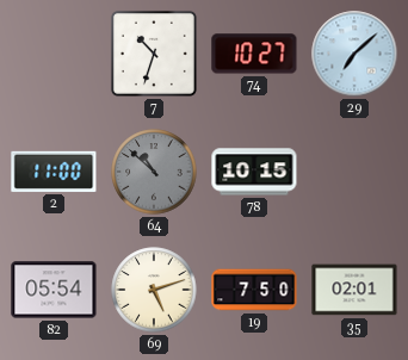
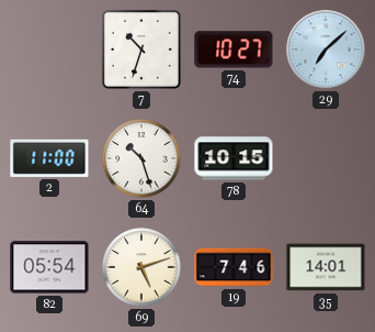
64: 10:52 -> 10:27 (141, 158)
64 dial: grey -> white (141, 158)
19: 7:50 -> 7:46 (234, 267)
35: 02:01 -> 14:01 (326, 267)
